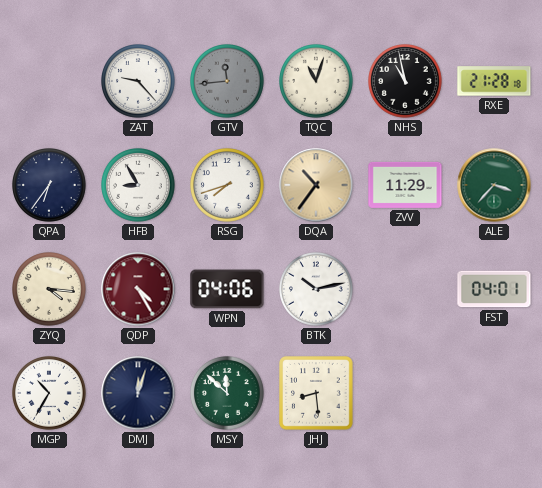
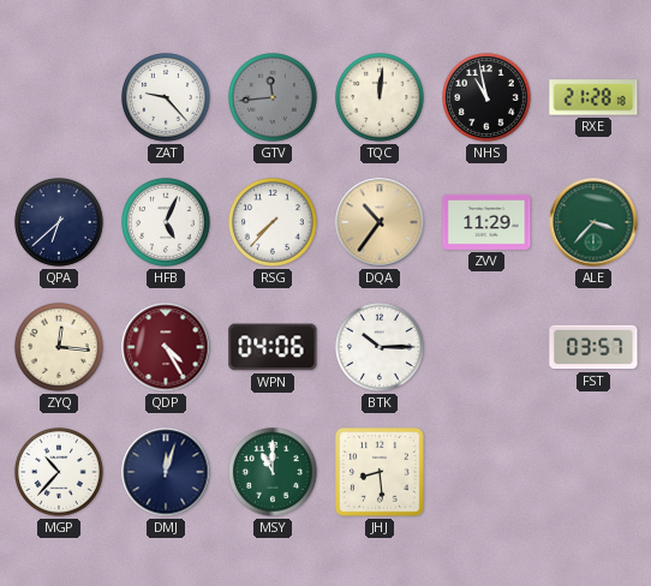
TQC: 11:03 -> 12:01 (381, 98)
QPA: 6:36 -> 6:38 (60, 223)
HFB: 8:55 -> 5:04 (167, 223)
RSG: 7:42 -> 7:37 (274, 223)
ZYQ: 4:16 -> 12:16 (60, 348)
BTK: 10:13 -> 10:15 (381, 348)
FST: 04:01 -> 03:57 (593, 347)
MGP: 10:35 -> 10:37 (60, 473)
MSY: 11:52 -> 11:00 (274, 473)
